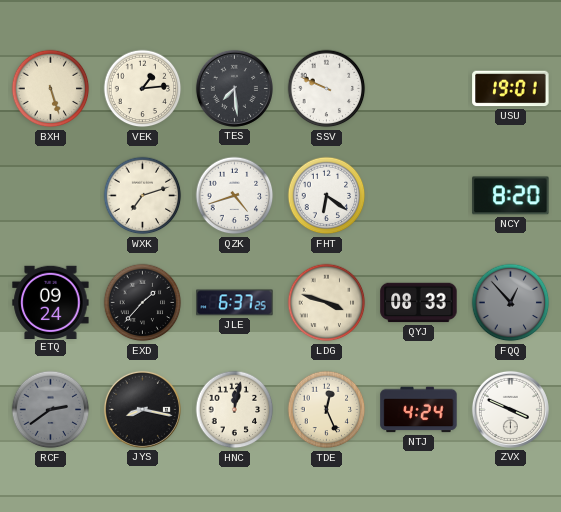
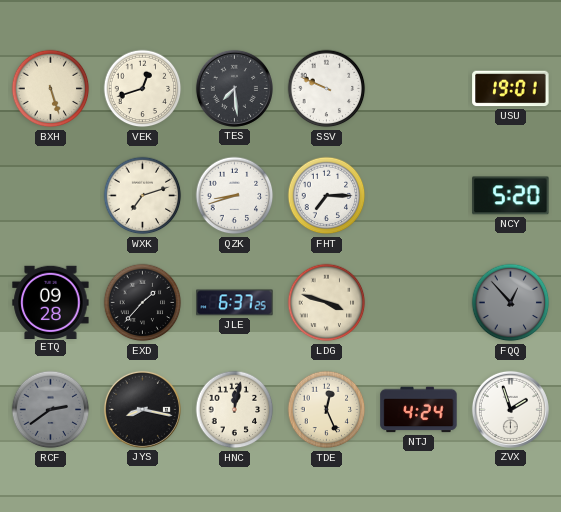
VEK: 1:14 -> 12:42 (143, 89)
QZK: 4:42 -> 8:42 (235, 196)
FHT: 6:21 -> 7:15 (327, 196)
NCY: 8:20 -> 5:20 (511, 196)
ETQ: 09:24 -> 09:28 (51, 302)
QYJ: 08:33 -> none (419, 303)
ZVX: 3:49 -> 1:57 (510, 409)
